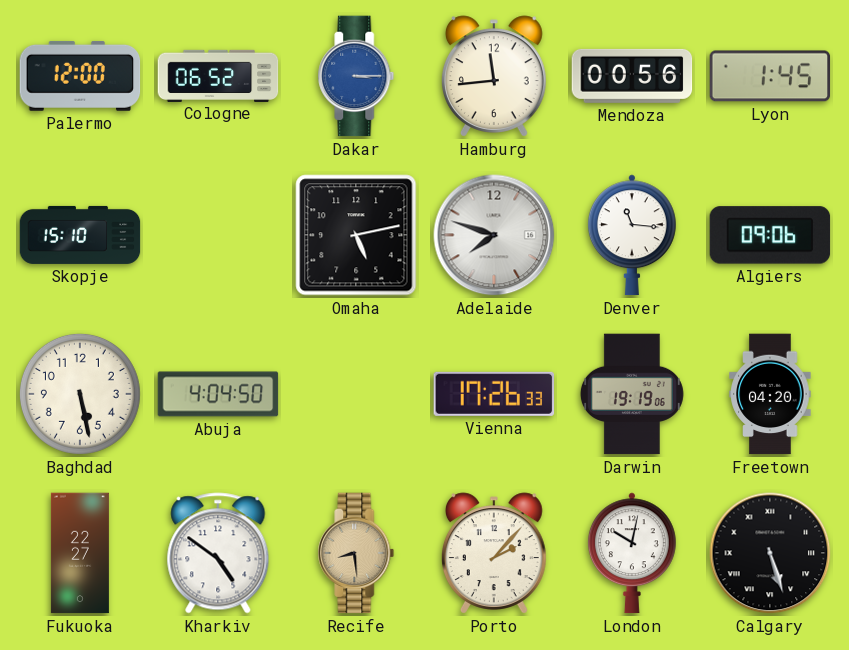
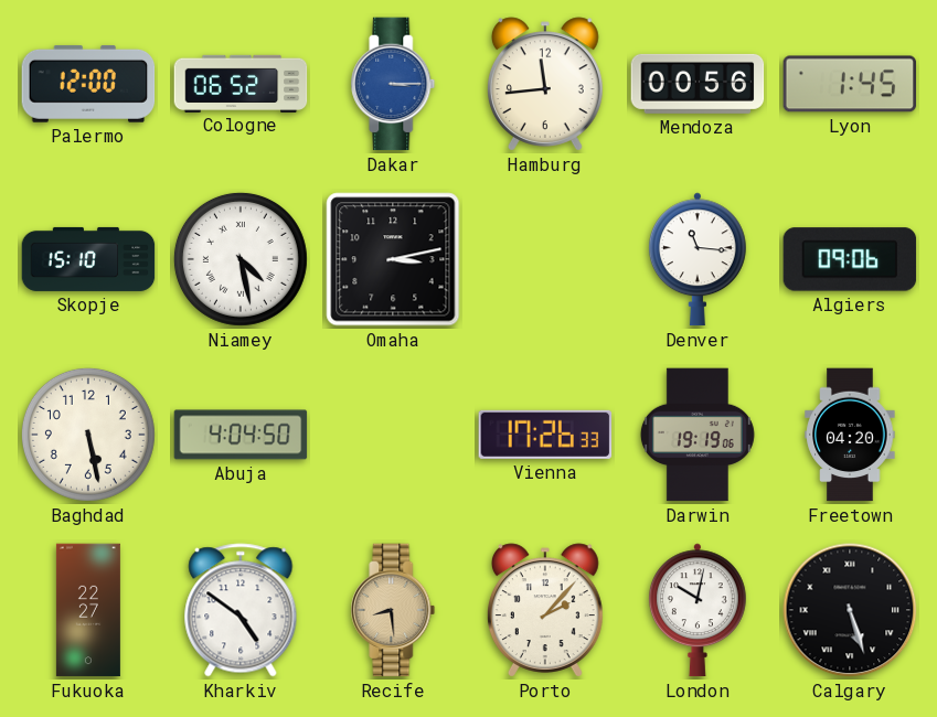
Niamey: none -> 4:28 (241, 259)
Omaha: 5:13 -> 3:13 (393, 259)
Adelaide: 7:48 -> none (494, 235)
